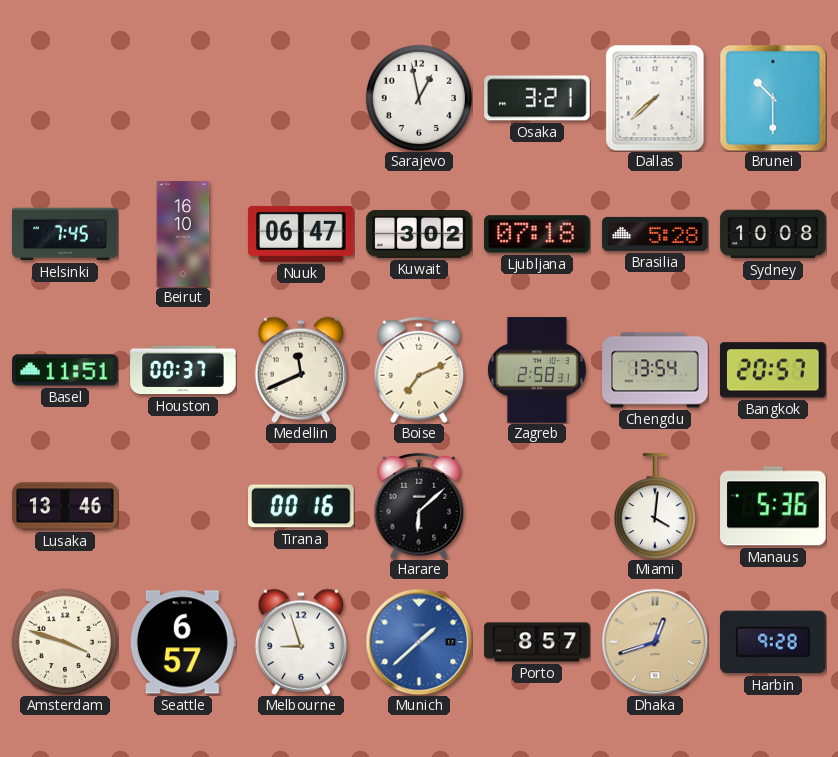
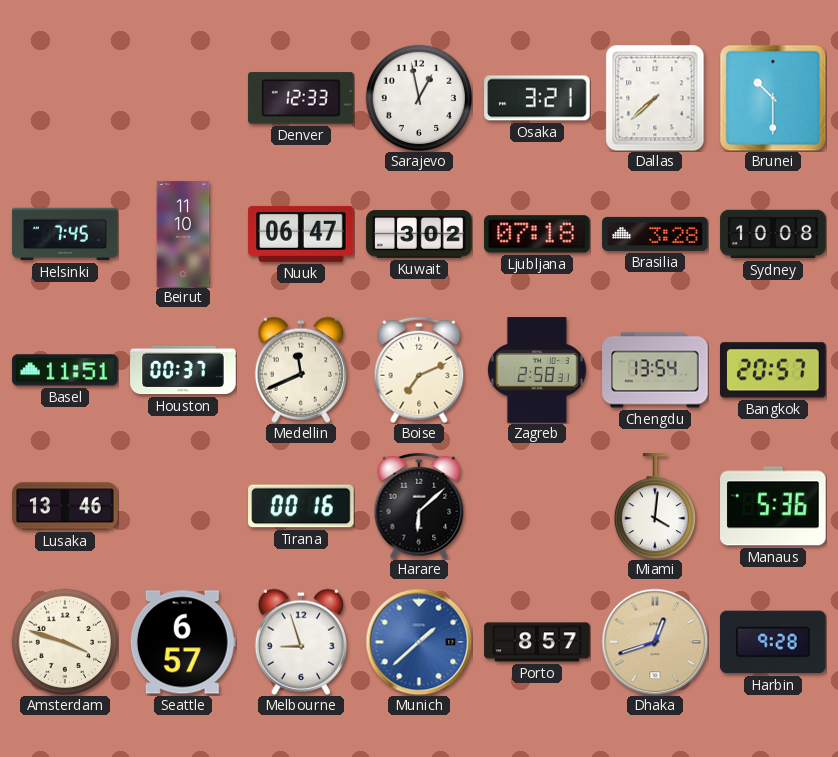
Denver: none -> 12:33 (301, 98)
Beirut: 16:10 -> 11:10 (183, 234)
Brasilia: 5:28 -> 3:28 (655, 234)
